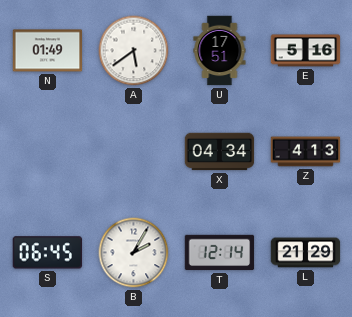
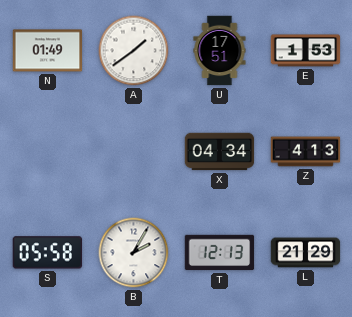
A: 5:39 -> 1:39 (134, 51)
E: 5:16 -> 1:53 (306, 51)
S: 06:45 -> 05:58 (48, 253)
T: 12:14 -> 12:13 (220, 253)
